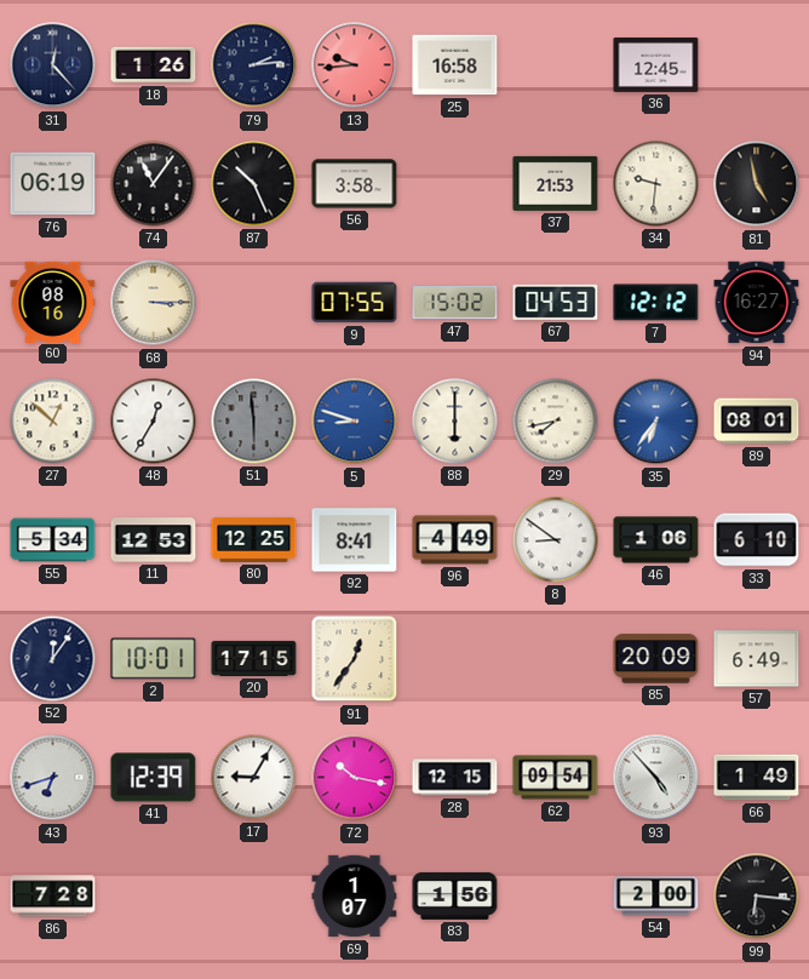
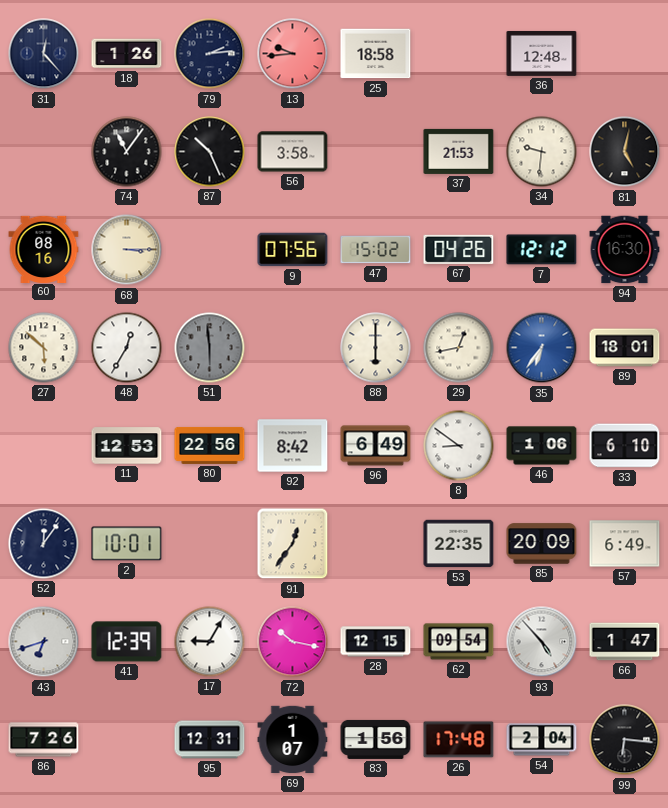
25: 16:58 -> 18:58 (376, 54)
36: 12:45 -> 12:48 (542, 53)
76: 06:19 -> none (53, 184)
81: 4:58 -> 5:02 (625, 152)
9: 07:55 -> 07:56 (293, 250)
67: 04:53 -> 04:26 (459, 249)
94: 16:27 -> 16:30 (625, 250)
27: 12:52 -> 5:52 (44, 348)
5: 8:48 -> none (355, 422)
29: 7:43 -> 12:43 (459, 348)
89: 08:01 -> 18:01 (625, 348)
55: 5:34 -> none (53, 540)
80: 12:25 -> 22:56 (210, 445)
92: 8:41 -> 8:42 (293, 446)
96: 4:49 -> 6:49 (376, 446)
20: 17:15 -> none (254, 658)
53: none -> 22:35 (459, 544)
66: 1:49 -> 1:47 (625, 642)
86: 7:28 -> 7:26 (44, 740)
95: none -> 12:31 (210, 740)
26: none -> 17:48 (459, 740)
54: 2:00 -> 2:04 (542, 740)
